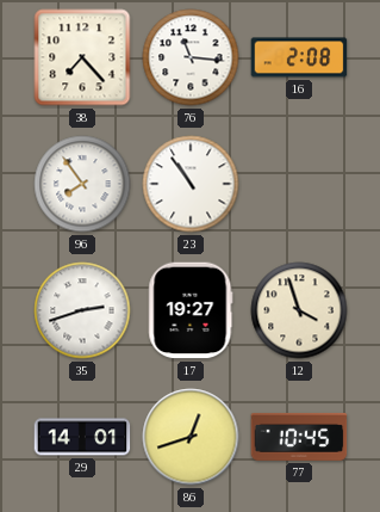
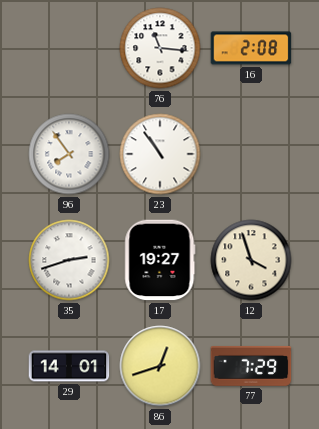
38: 7:23 -> none (82, 57)
77: 10:45 -> 7:29 (251, 366)
